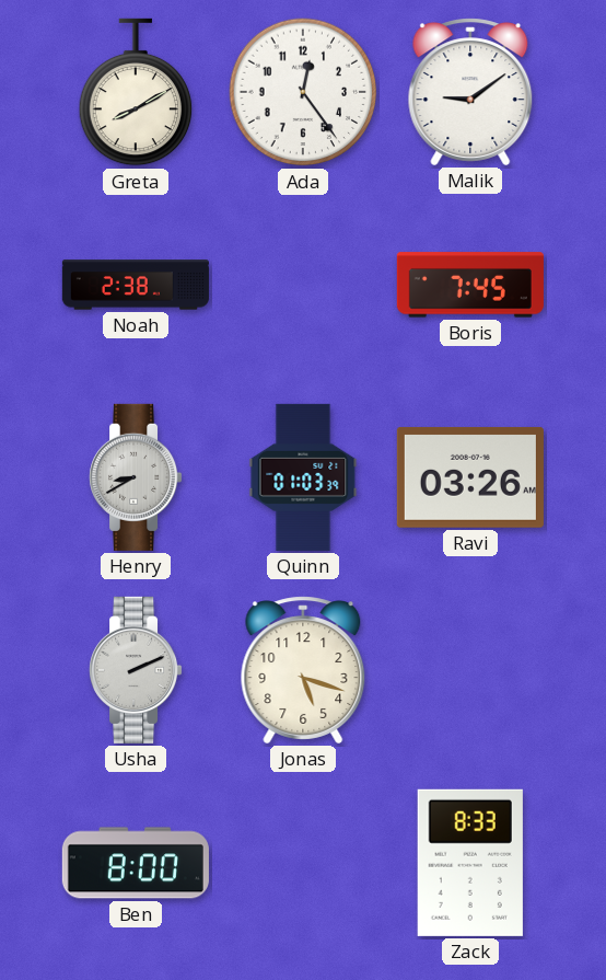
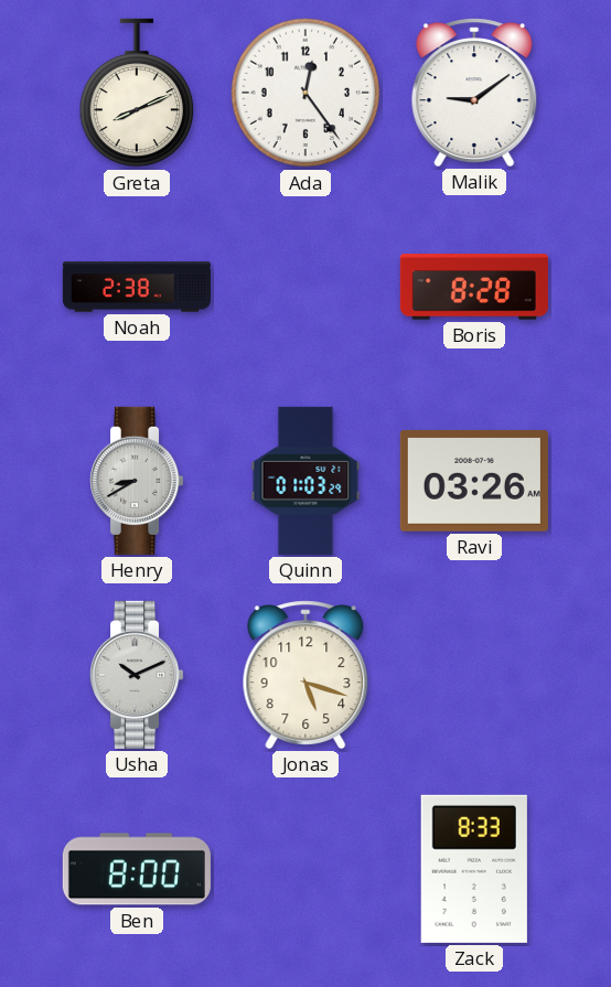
Greta: 8:10 -> 8:11 (137, 93)
Boris: 7:45 -> 8:28 (474, 287)
Quinn: 01:03:39 -> 01:03:29 (305, 481)
Usha: 2:11 -> 10:11 (138, 675)
